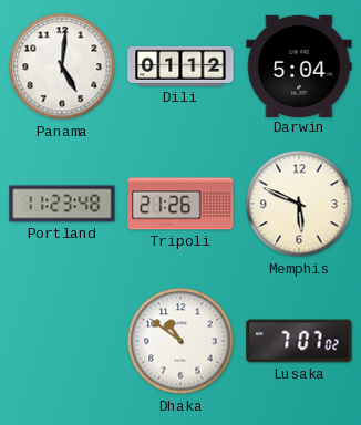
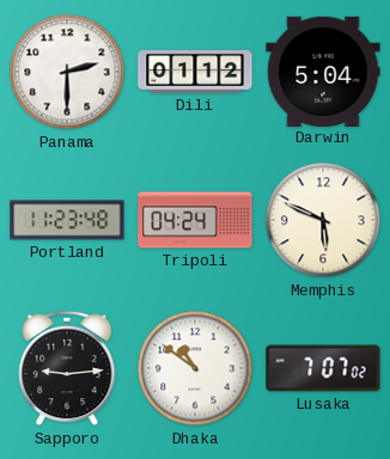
Panama: 5:01 -> 2:30 (67, 72)
Tripoli: 21:26 -> 04:24 (195, 220)
Sapporo: none -> 9:14 (67, 368)
